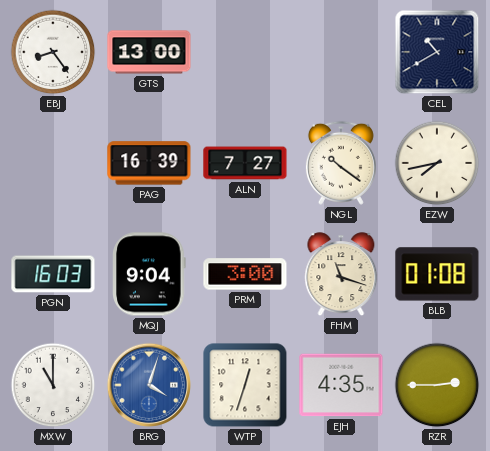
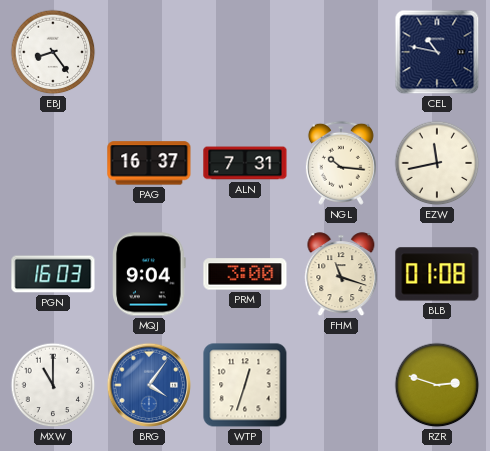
GTS: 13:00 -> none (149, 52)
CEL: 10:40 -> 10:47 (437, 52)
PAG: 16:39 -> 16:37 (149, 163)
ALN: 7:27 -> 7:31 (245, 163)
NGL: 10:21 -> 10:16 (341, 163)
EZW: 7:43 -> 11:43 (437, 163)
BRG: 4:03 -> 4:06 (149, 385)
EJH: 4:35 -> none (341, 385)
RZR: 2:45 -> 2:48 (437, 385)
